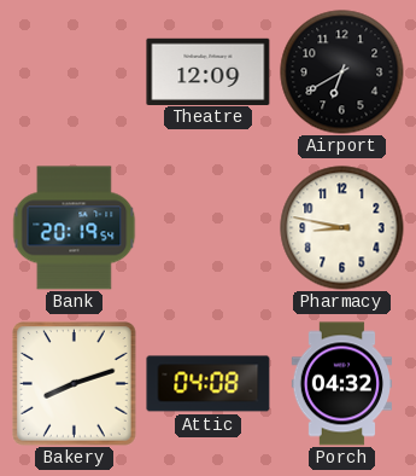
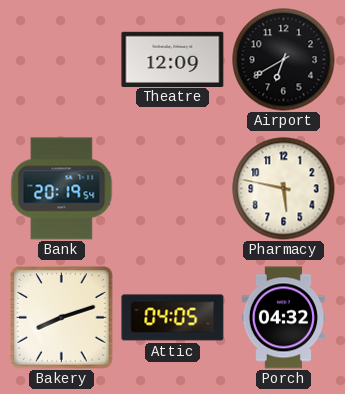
Pharmacy: 8:47 -> 5:47 (284, 189)
Attic: 04:08 -> 04:05 (173, 318)
